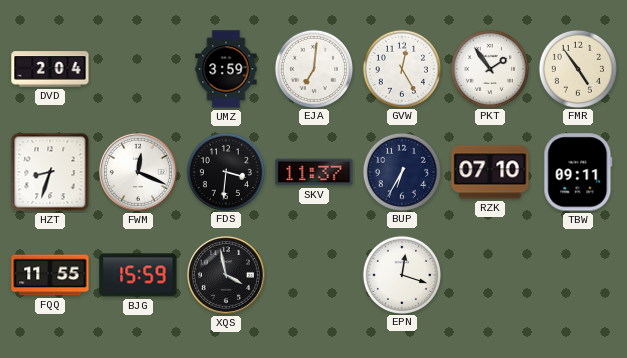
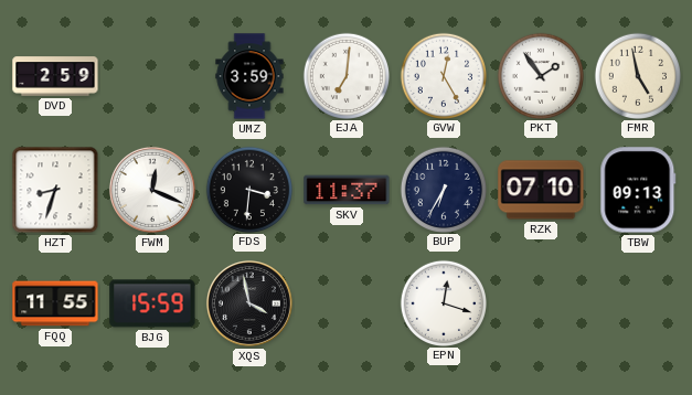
DVD: 2:04 -> 2:59 (55, 76)
FMR: 4:54 -> 4:58 (637, 75)
TBW: 09:11 -> 09:13 (638, 190)
